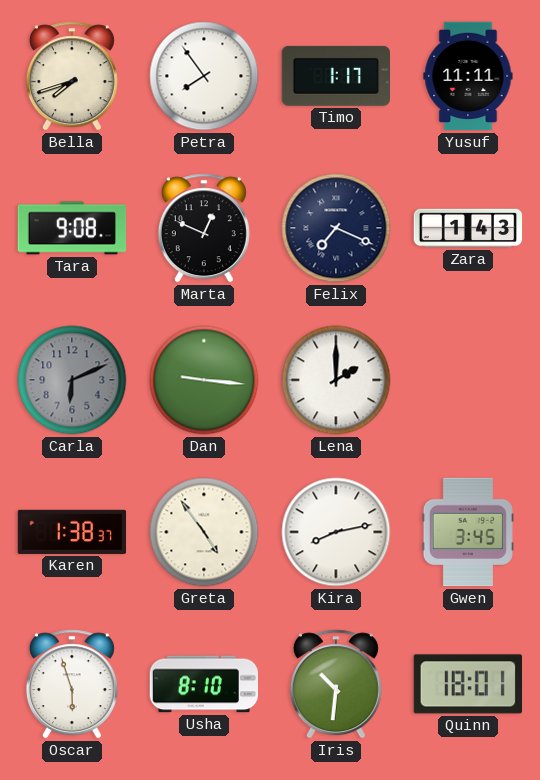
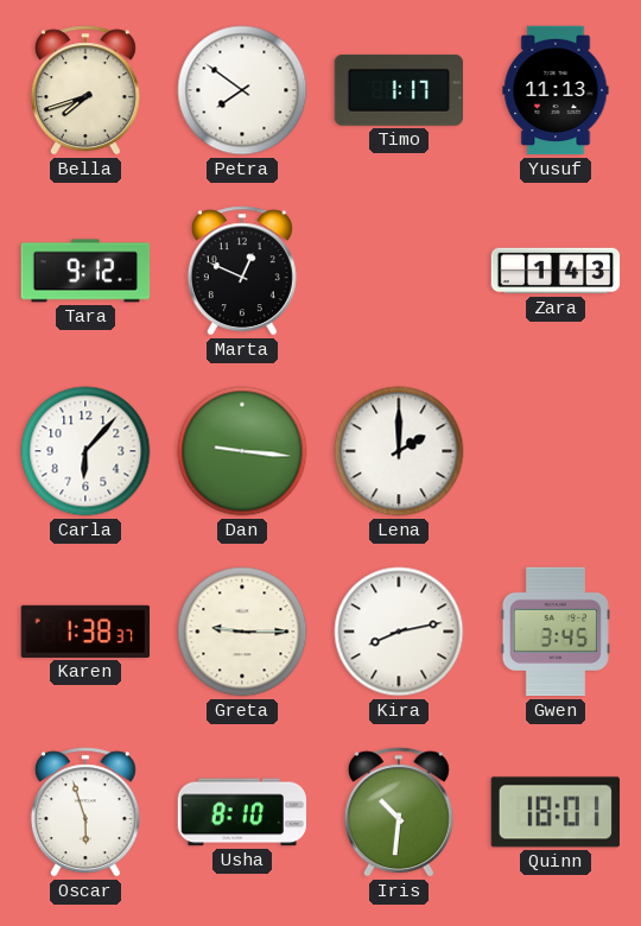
Petra: 7:54 -> 7:51 (242, 90)
Yusuf: 11:11 -> 11:13 (556, 90)
Tara: 9:08 -> 9:12 (85, 271)
Felix: 7:19 -> none (336, 228)
Carla: 6:11 -> 6:07 (85, 451)
Carla dial: grey -> white (85, 451)
Greta: 4:54 -> 9:15 (242, 632)
